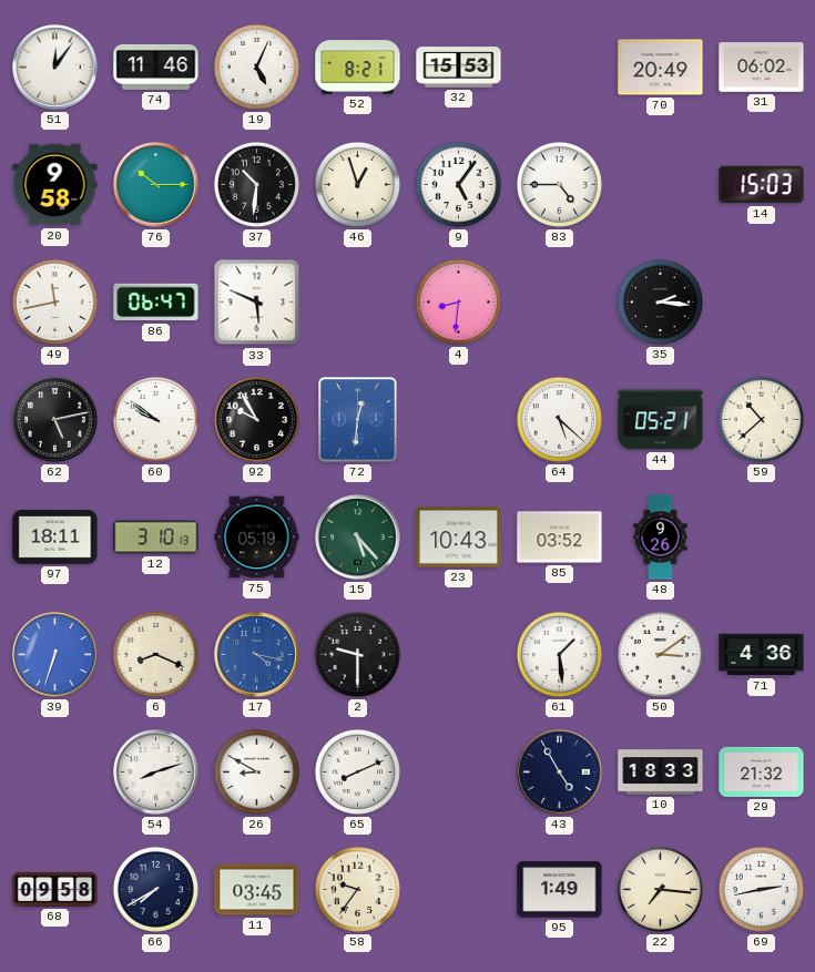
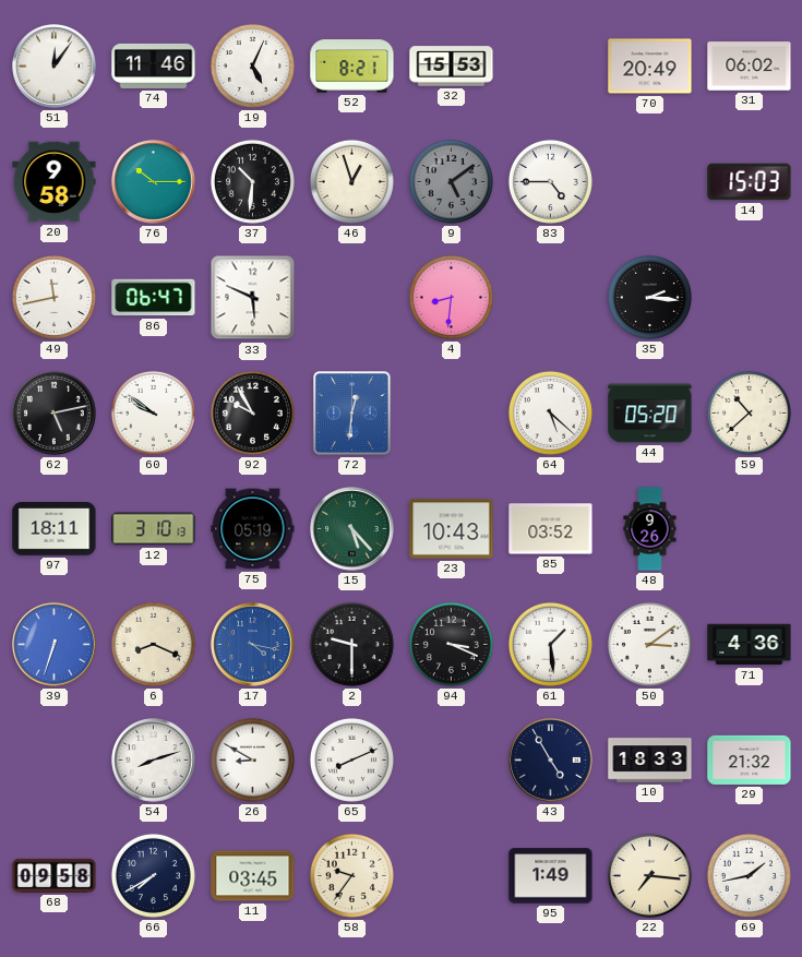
9: 5:06 -> 5:09 (451, 181)
9 dial: white -> grey (451, 181)
44: 05:21 -> 05:20 (650, 414)
94: none -> 3:19 (451, 644)
69: 2:43 -> 1:43 (749, 875)
